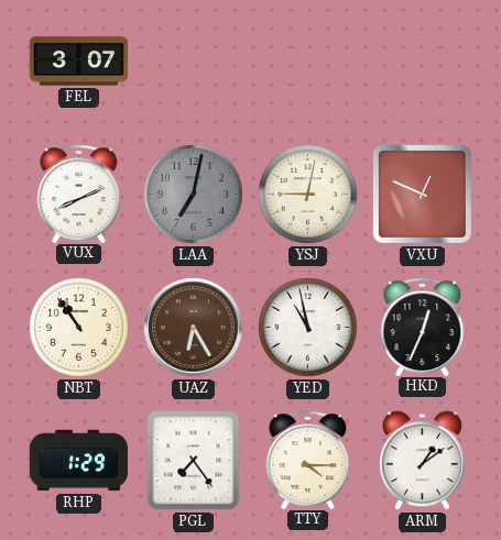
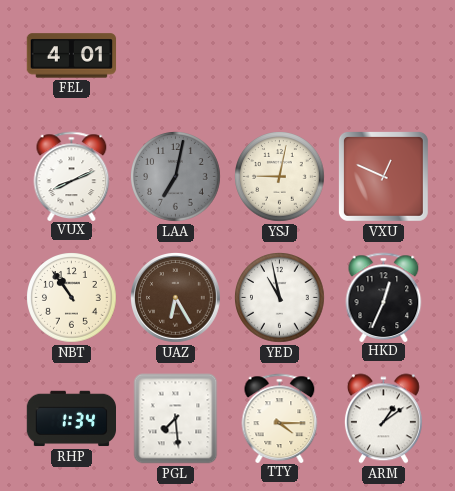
FEL: 3:07 -> 4:01 (72, 56)
RHP: 1:29 -> 1:34 (71, 419)
PGL: 7:24 -> 7:29 (176, 419)
